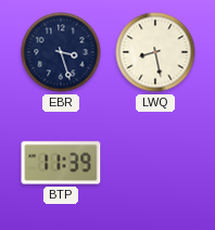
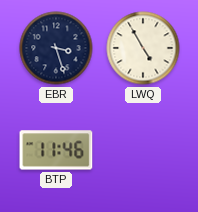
LWQ: 8:28 -> 4:55 (143, 48)
BTP: 11:39 -> 11:46 (56, 150)
